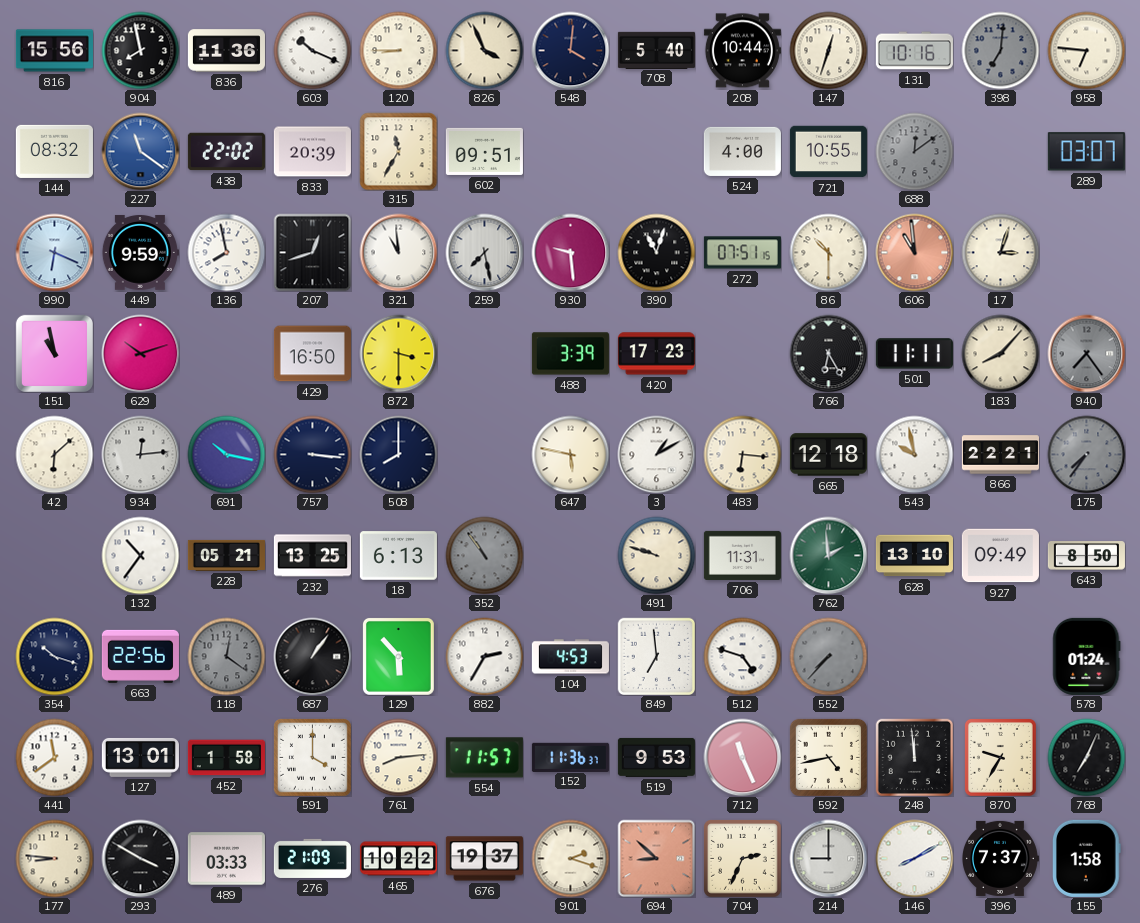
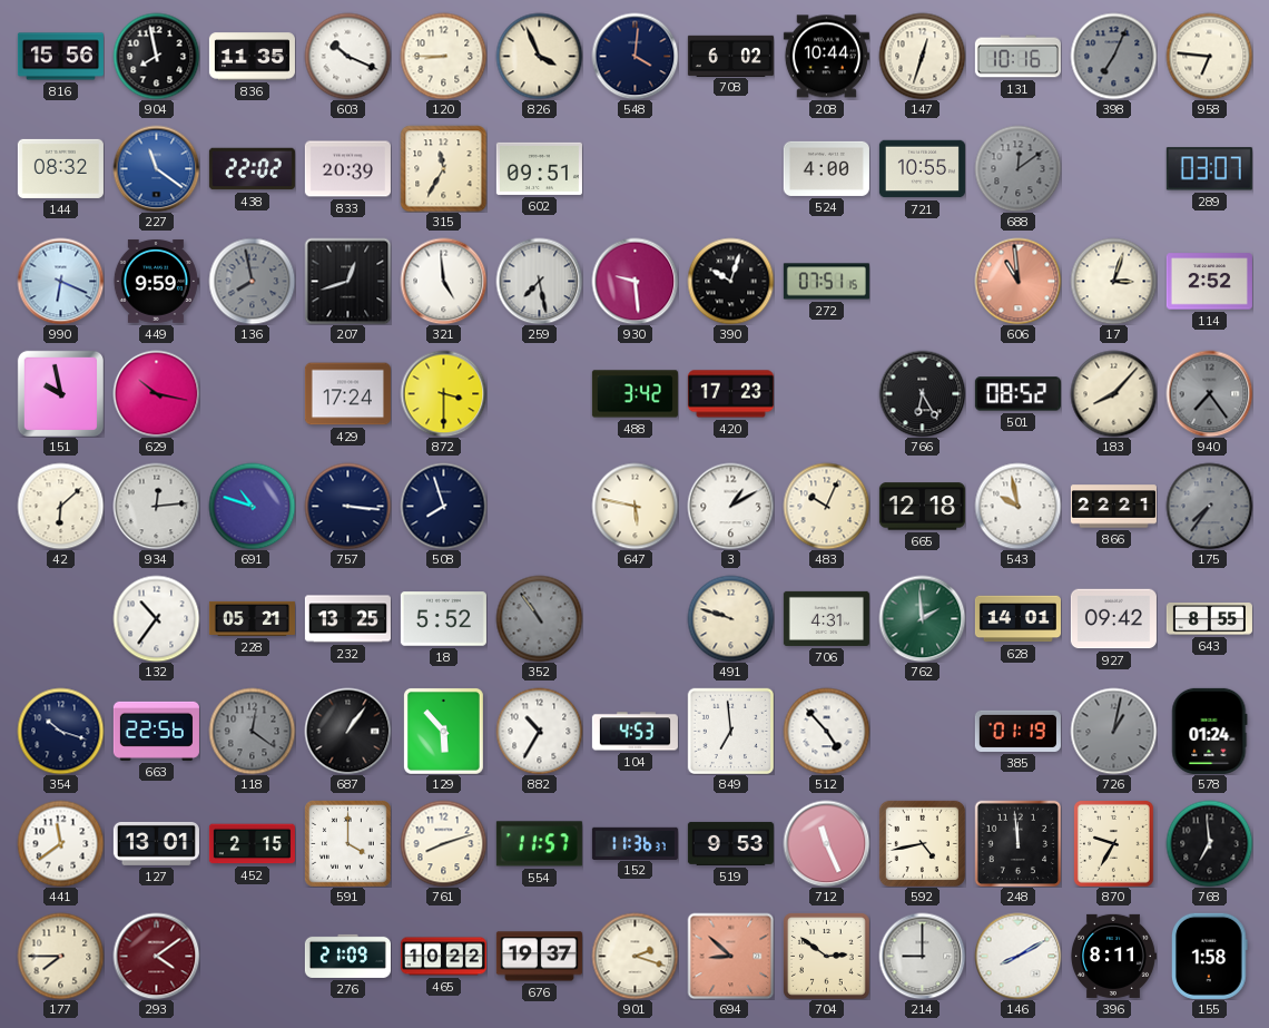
836: 11:36 -> 11:35 (252, 57)
708: 5:40 -> 6:02 (730, 56)
398: 7:01 -> 7:04 (1113, 56)
136 dial: white -> grey (252, 281)
321: 10:59 -> 4:59 (443, 281)
390: 11:03 -> 10:03 (730, 281)
86: 10:30 -> none (828, 252)
114: none -> 2:52 (1209, 282)
151: 10:58 -> 9:58 (60, 393)
629: 10:12 -> 10:17 (156, 393)
429: 16:50 -> 17:24 (347, 394)
488: 3:39 -> 3:42 (634, 394)
501: 11:11 -> 08:52 (1017, 394)
691: 10:17 -> 10:48 (252, 506)
508: 8:00 -> 7:57 (443, 506)
483: 6:16 -> 10:04 (826, 506)
18: 6:13 -> 5:52 (443, 619)
706: 11:31 -> 4:31 (826, 618)
628: 13:10 -> 14:01 (1017, 619)
927: 09:49 -> 09:42 (1113, 619)
643: 8:50 -> 8:55 (1209, 619)
882: 2:35 -> 10:35 (539, 731)
512: 4:48 -> 4:53 (826, 731)
552: 7:37 -> none (828, 656)
385: none -> 01:19 (1017, 731)
726: none -> 1:02 (1113, 731)
452: 1:58 -> 2:15 (252, 844)
761: 8:14 -> 8:12 (443, 843)
768: 7:04 -> 6:59 (1209, 843)
177: 8:46 -> 7:45 (60, 956)
293: 3:50 -> 4:09 (156, 956)
293 dial: black -> burgundy (156, 956)
489: 03:33 -> none (226, 859)
704: 2:34 -> 2:51 (827, 957)
396: 7:37 -> 8:11 (1113, 956)
